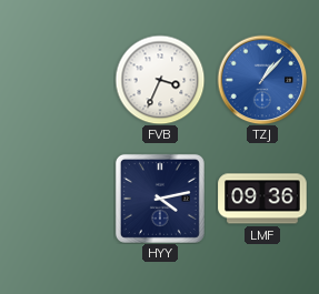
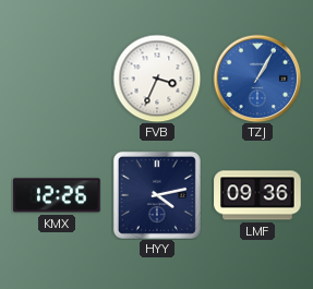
TZJ: 1:07 -> 1:05 (257, 79)
KMX: none -> 12:26 (57, 195)
